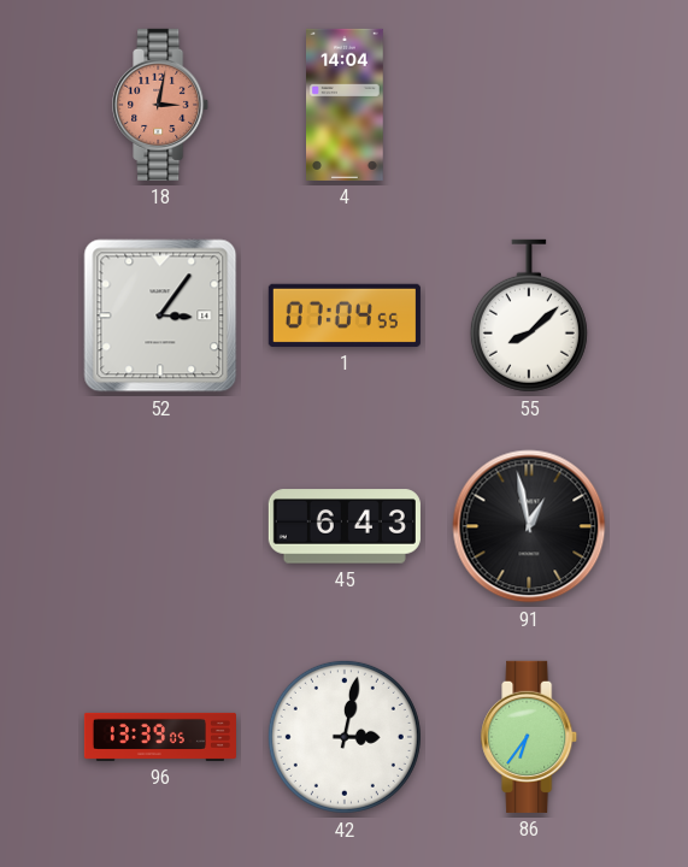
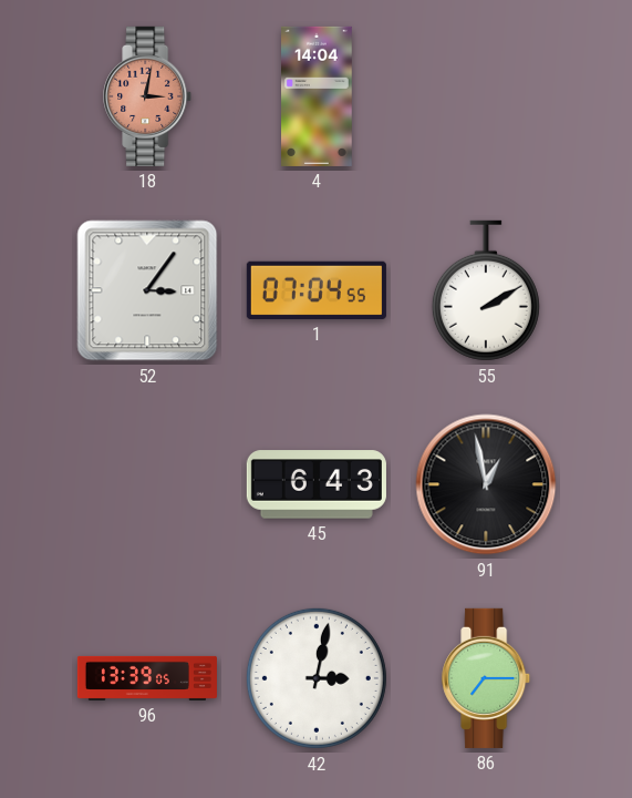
55: 8:08 -> 2:10 (486, 290)
86: 6:36 -> 7:15 (487, 678)
